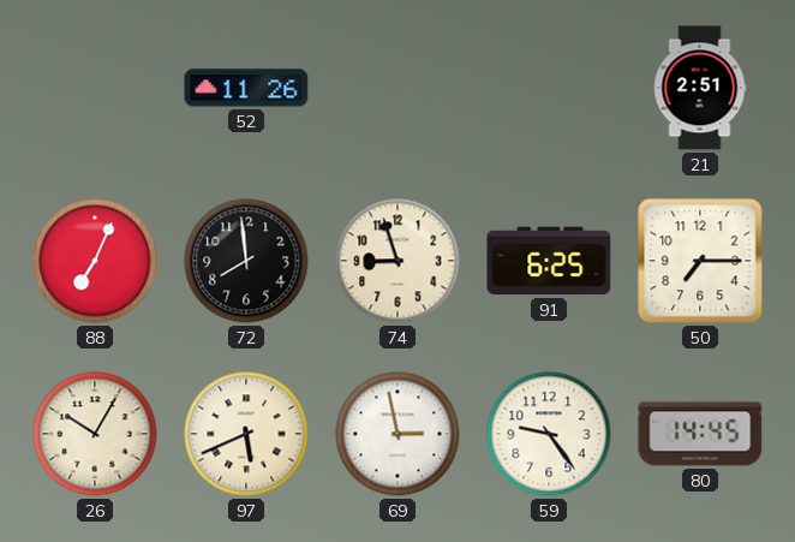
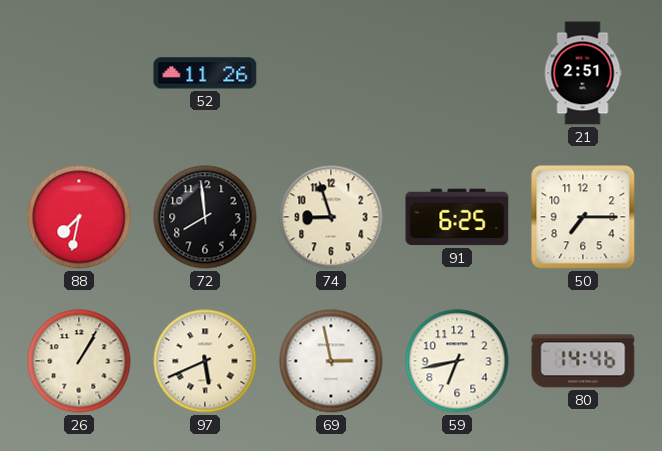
88: 7:04 -> 7:32 (79, 217)
26: 10:05 -> 1:05 (79, 361)
59: 9:24 -> 6:43 (457, 361)
80: 14:45 -> 14:46 (583, 361)
